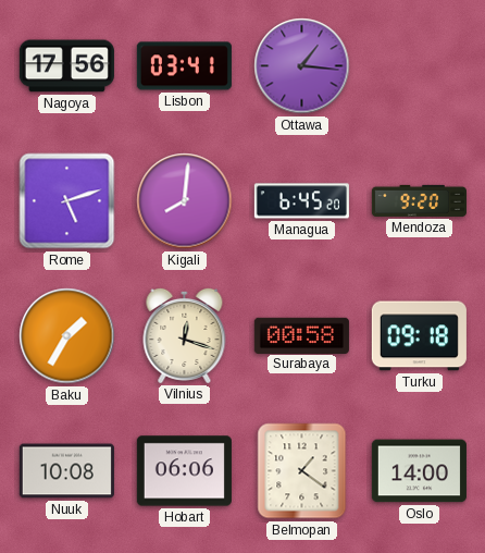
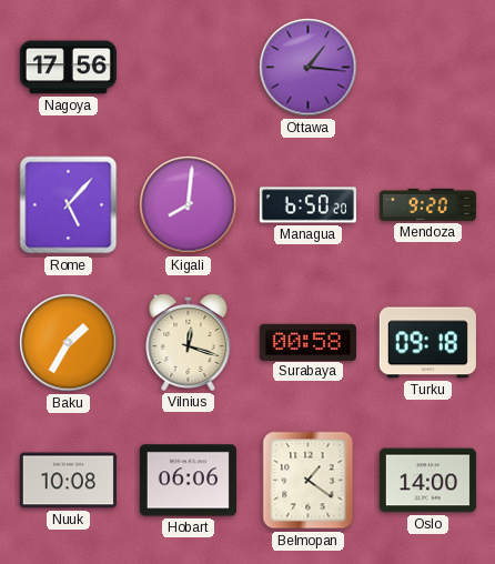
Lisbon: 03:41 -> none (184, 66)
Rome: 5:12 -> 5:07 (69, 205)
Managua: 6:45 -> 6:50 (307, 205)
